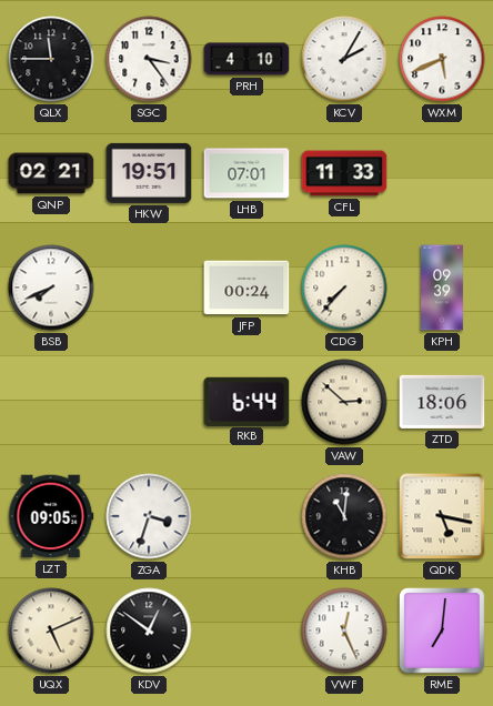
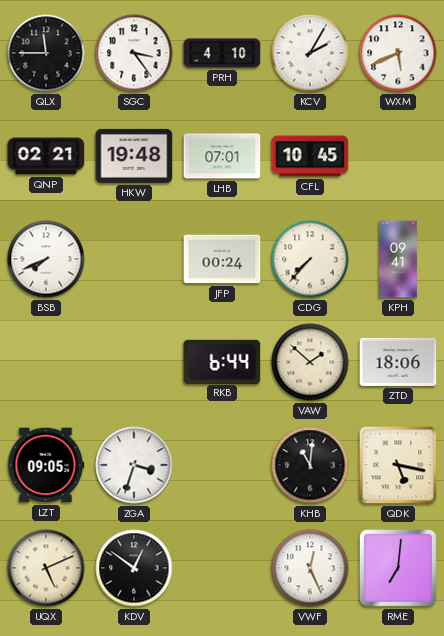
HKW: 19:51 -> 19:48 (134, 156)
CFL: 11:33 -> 10:45 (310, 156)
KPH: 09:39 -> 09:41 (398, 259)
VAW: 2:52 -> 1:52 (310, 362)
